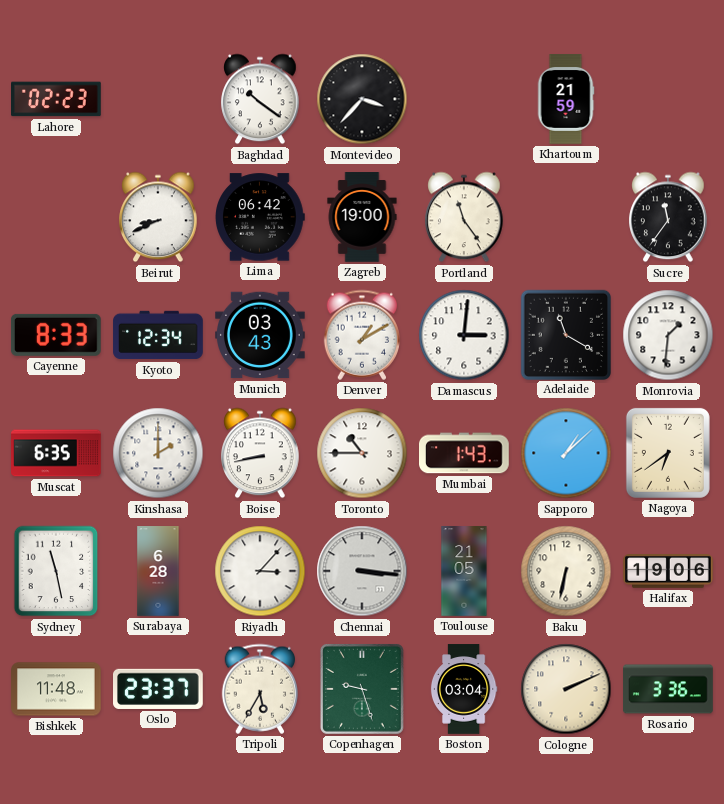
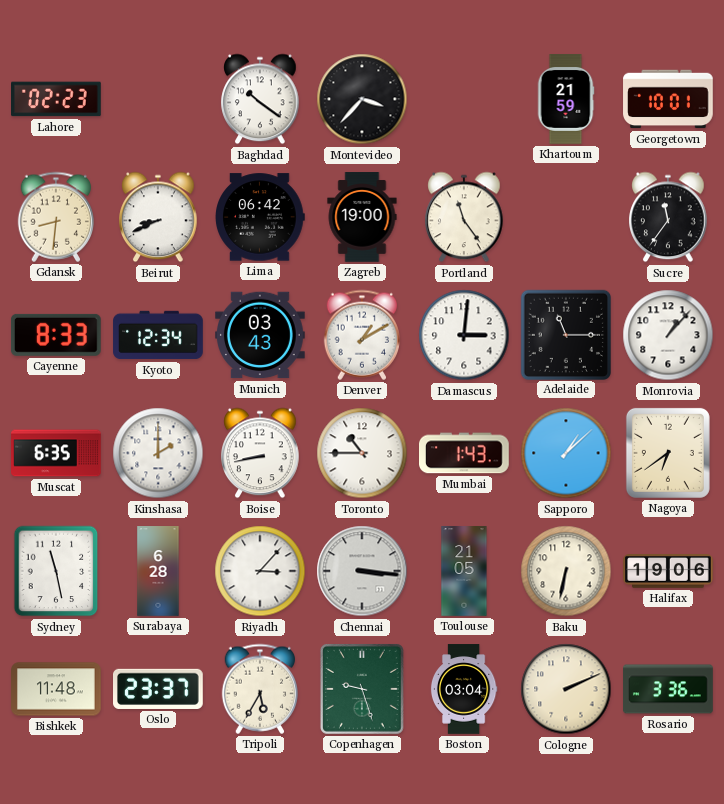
Georgetown: none -> 10:01 (668, 99)
Gdansk: none -> 8:31 (55, 217)
Adelaide: 11:20 -> 11:15 (565, 334)
Monrovia: 1:31 -> 1:07 (668, 335)
